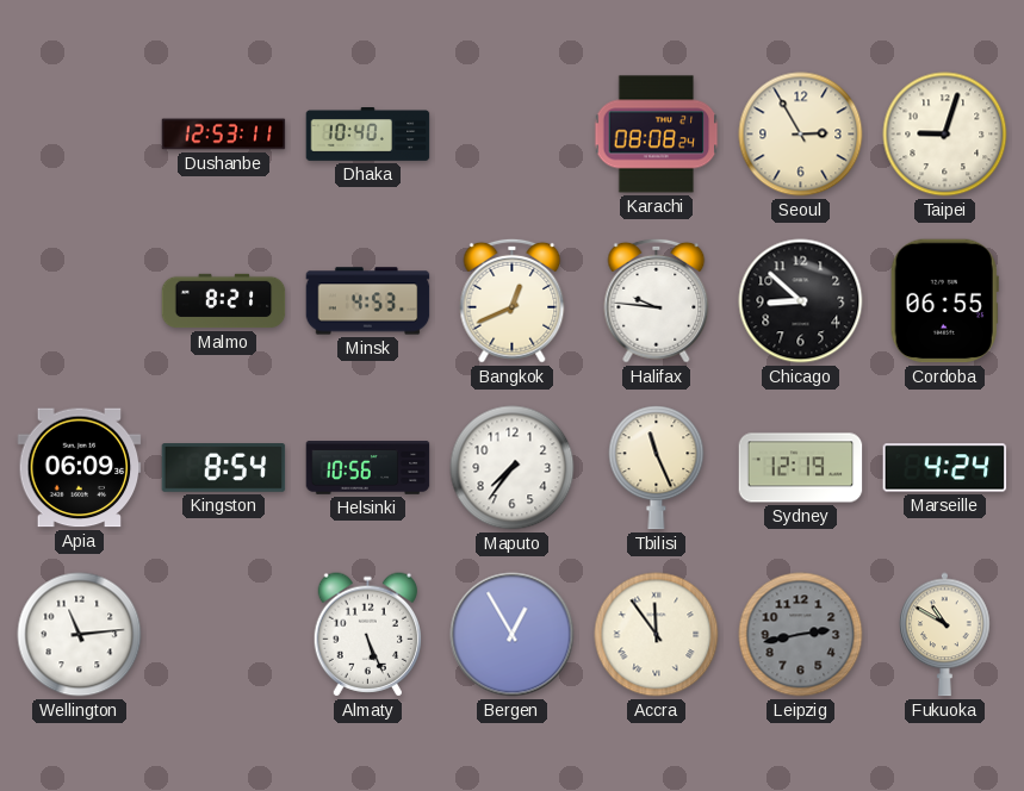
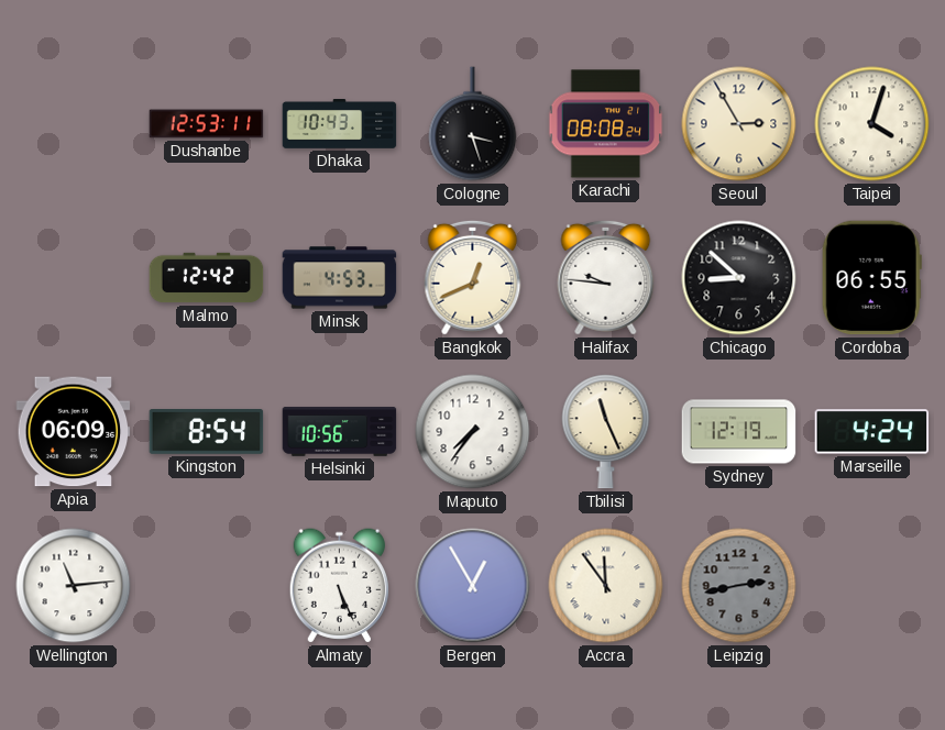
Dhaka: 10:40 -> 10:43 (340, 124)
Cologne: none -> 3:27 (473, 124)
Taipei: 9:03 -> 4:03 (872, 124)
Malmo: 8:21 -> 12:42 (207, 278)
Fukuoka: 10:50 -> none (945, 635)
